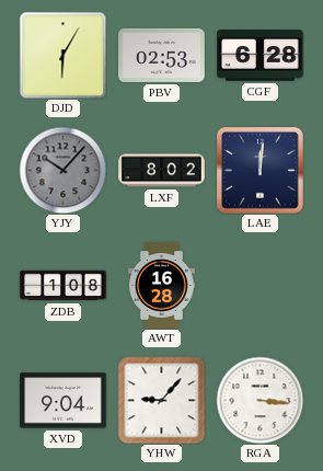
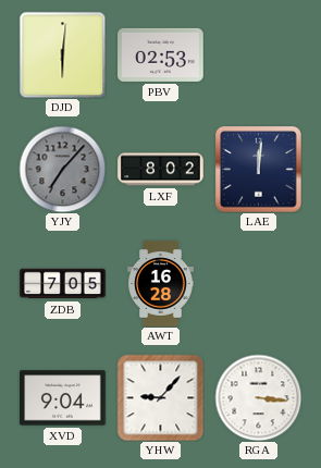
DJD: 6:05 -> 6:01 (62, 54)
CGF: 6:28 -> none (261, 56)
YJY: 10:07 -> 7:07 (62, 169)
ZDB: 1:08 -> 7:05 (63, 284)
